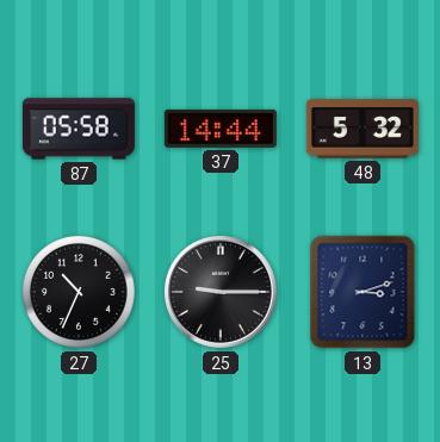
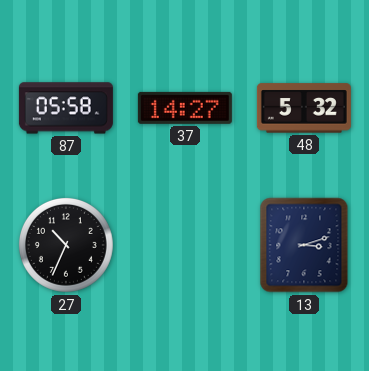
37: 14:44 -> 14:27 (185, 108)
25: 9:15 -> none (221, 292)
